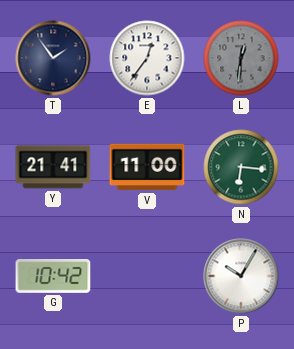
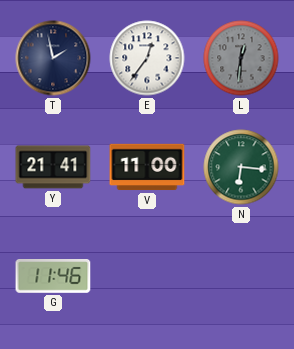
T: 1:54 -> 1:58 (53, 58)
G: 10:42 -> 11:46 (53, 276)
P: 10:05 -> none (241, 276)
